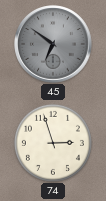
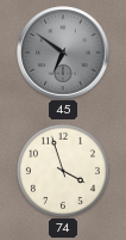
74: 2:57 -> 3:57 (63, 171)
